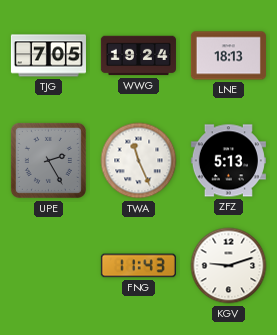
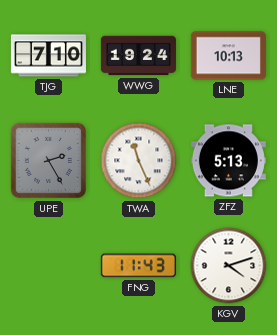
TJG: 7:05 -> 7:10 (48, 56)
LNE: 18:13 -> 10:13 (228, 56)
KGV: 9:12 -> 4:12 (229, 266)
